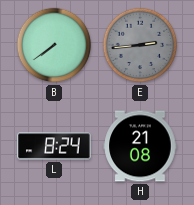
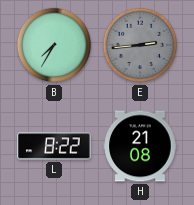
B: 7:39 -> 7:35 (54, 45)
L: 8:24 -> 8:22 (54, 146)
